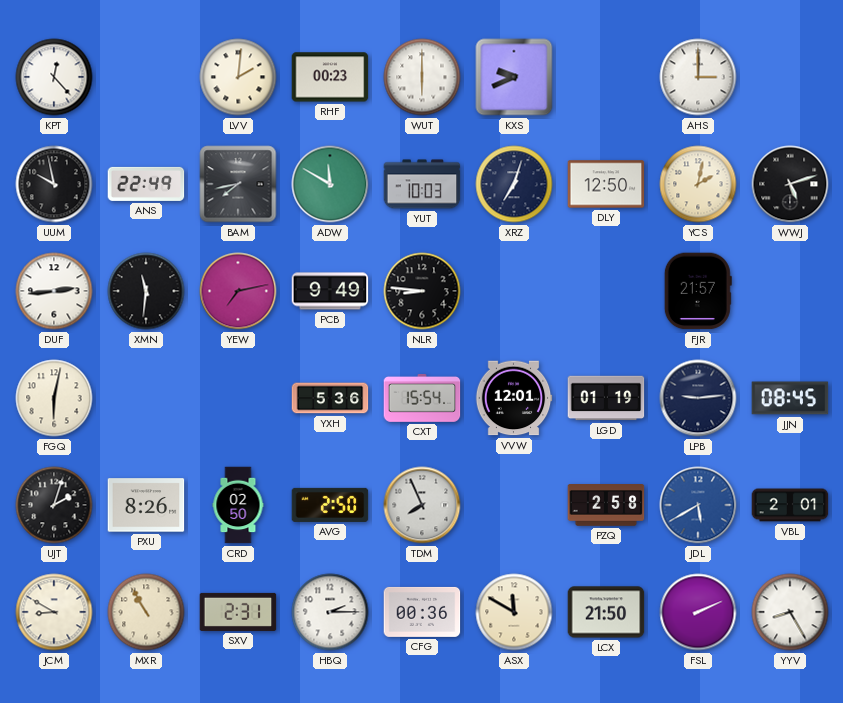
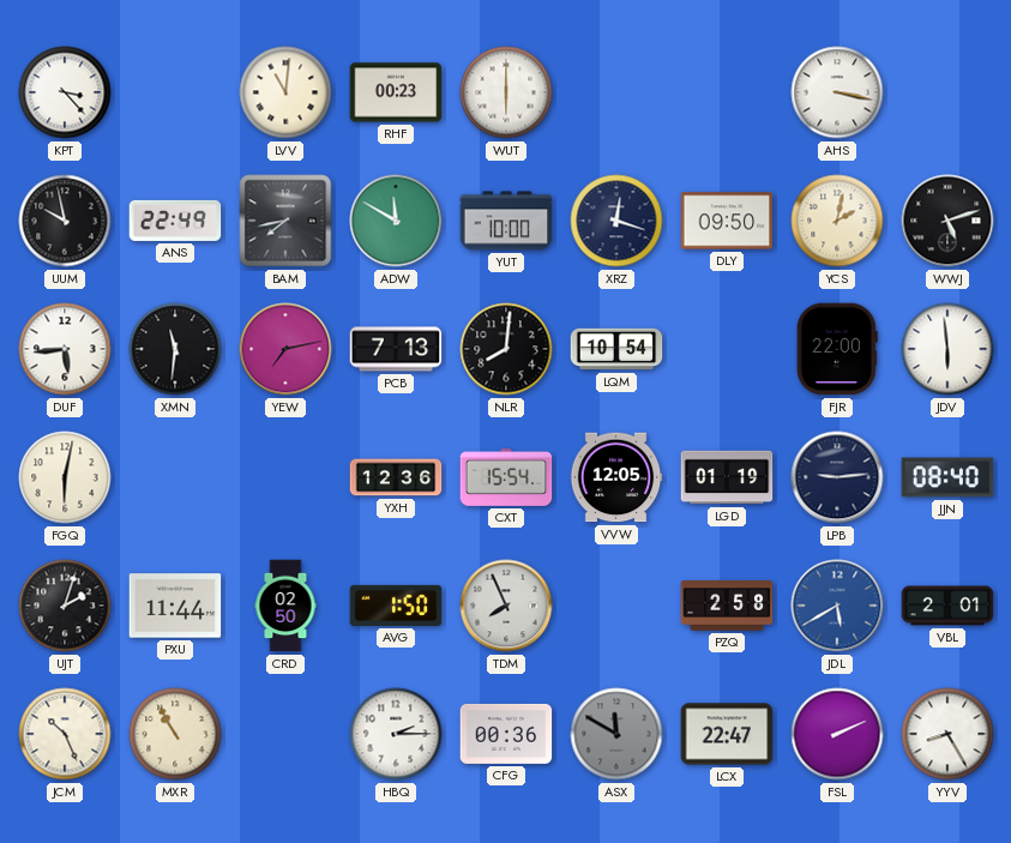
KPT: 12:23 -> 3:23 (65, 92)
LVV: 2:01 -> 11:01 (285, 92)
KXS: 9:41 -> none (514, 77)
AHS: 3:00 -> 3:17 (837, 92)
YUT: 10:03 -> 10:00 (506, 221)
XRZ: 7:03 -> 12:18 (616, 221)
DLY: 12:50 -> 09:50 (727, 221)
DUF: 2:44 -> 5:44 (65, 349)
PCB: 9:49 -> 7:13 (396, 349)
NLR: 8:46 -> 8:01 (506, 349)
LQM: none -> 10:54 (616, 349)
FJR: 21:57 -> 22:00 (837, 349)
JDV: none -> 5:59 (947, 349)
YXH: 5:36 -> 12:36 (396, 477)
VVW: 12:01 -> 12:05 (616, 477)
JJN: 08:45 -> 08:40 (947, 477)
PXU: 8:26 -> 11:44 (175, 606)
AVG: 2:50 -> 1:50 (396, 606)
JCM: 8:50 -> 10:26 (65, 734)
SXV: 2:31 -> none (238, 612)
ASX dial: cream -> grey (616, 734)
LCX: 21:50 -> 22:47 (727, 734)
